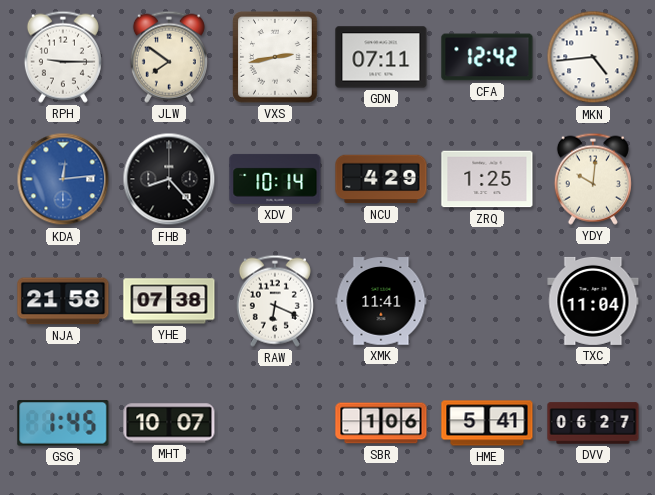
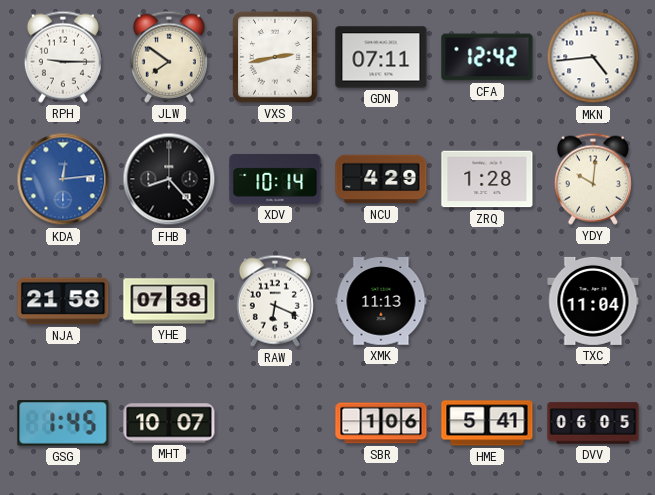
ZRQ: 1:25 -> 1:28 (487, 179)
XMK: 11:41 -> 11:13 (381, 301)
DVV: 06:27 -> 06:05 (593, 423)
